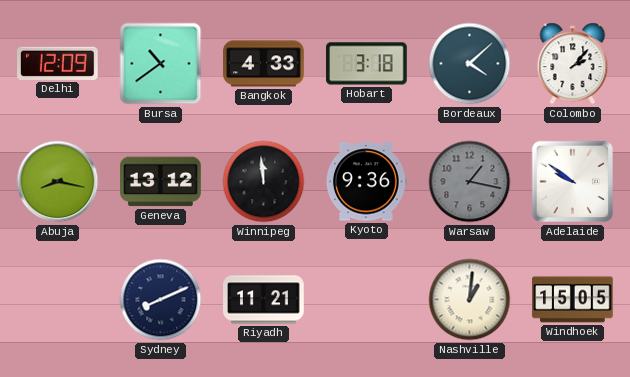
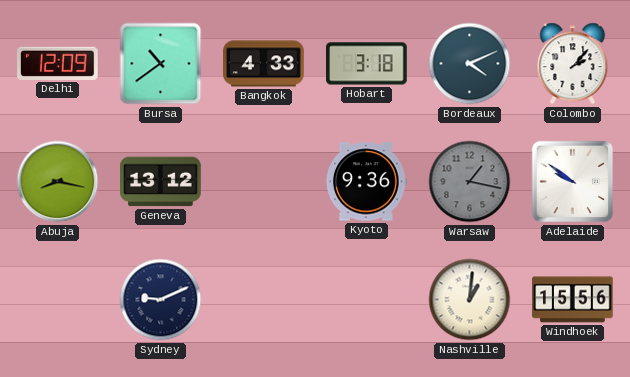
Bordeaux: 4:08 -> 4:11 (470, 64)
Winnipeg: 11:59 -> none (264, 182)
Sydney: 8:11 -> 9:11 (161, 300)
Riyadh: 11:21 -> none (264, 300)
Windhoek: 15:05 -> 15:56 (573, 300)
